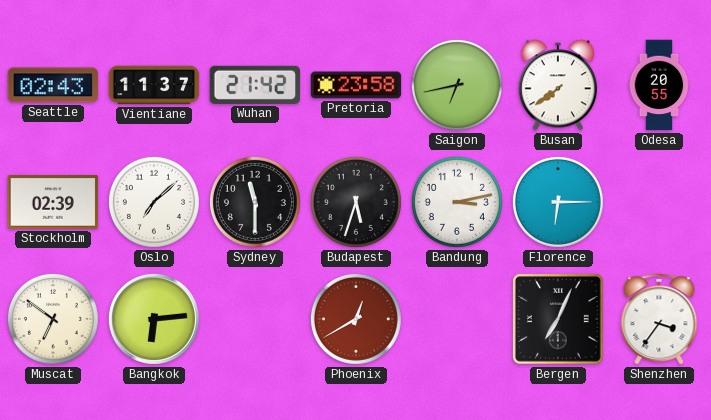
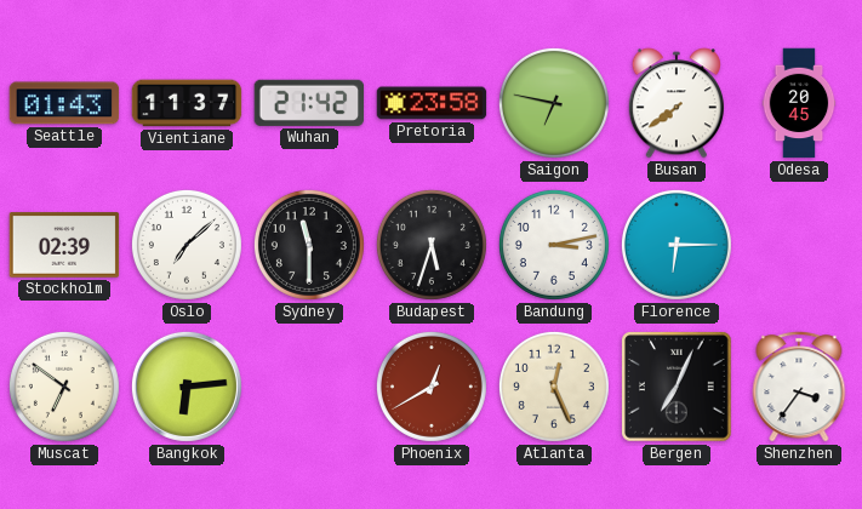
Seattle: 02:43 -> 01:43 (64, 103)
Saigon: 6:43 -> 6:47 (554, 103)
Odesa: 20:55 -> 20:45 (799, 103)
Atlanta: none -> 12:26 (554, 387)
